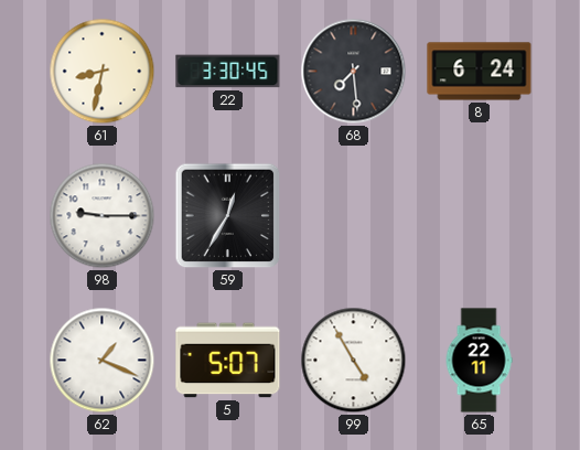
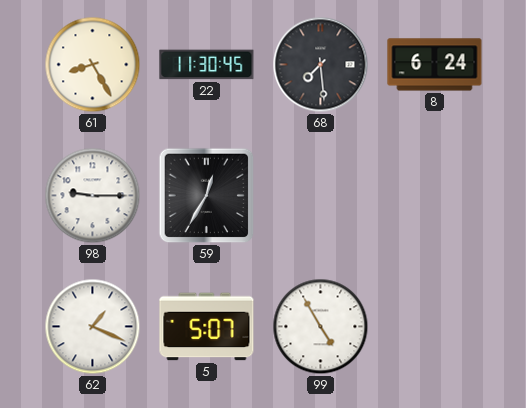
61: 8:32 -> 8:25 (93, 65)
22: 3:30 -> 11:30 (207, 65)
65: 22:11 -> none (479, 361)
